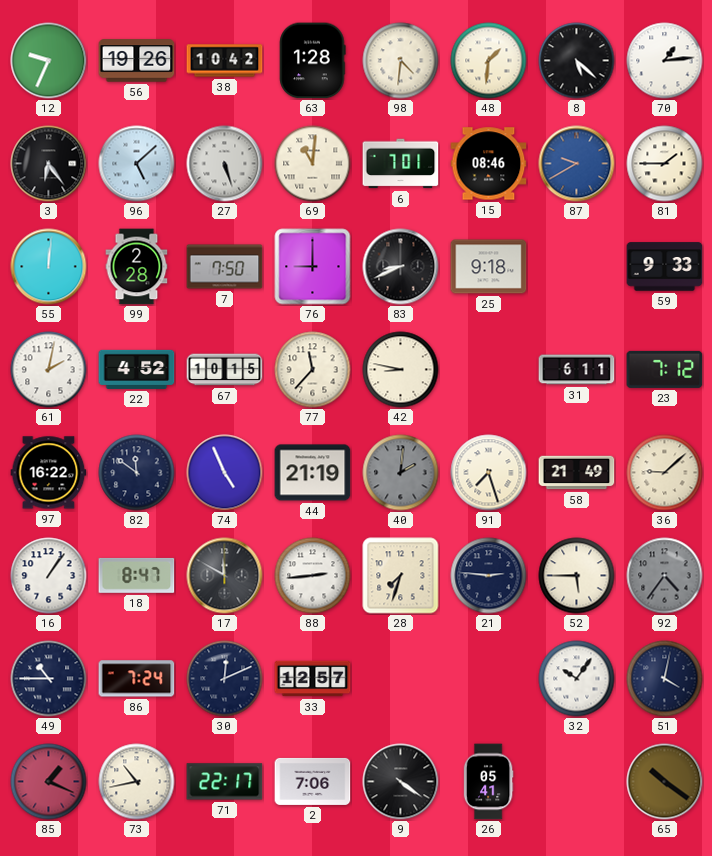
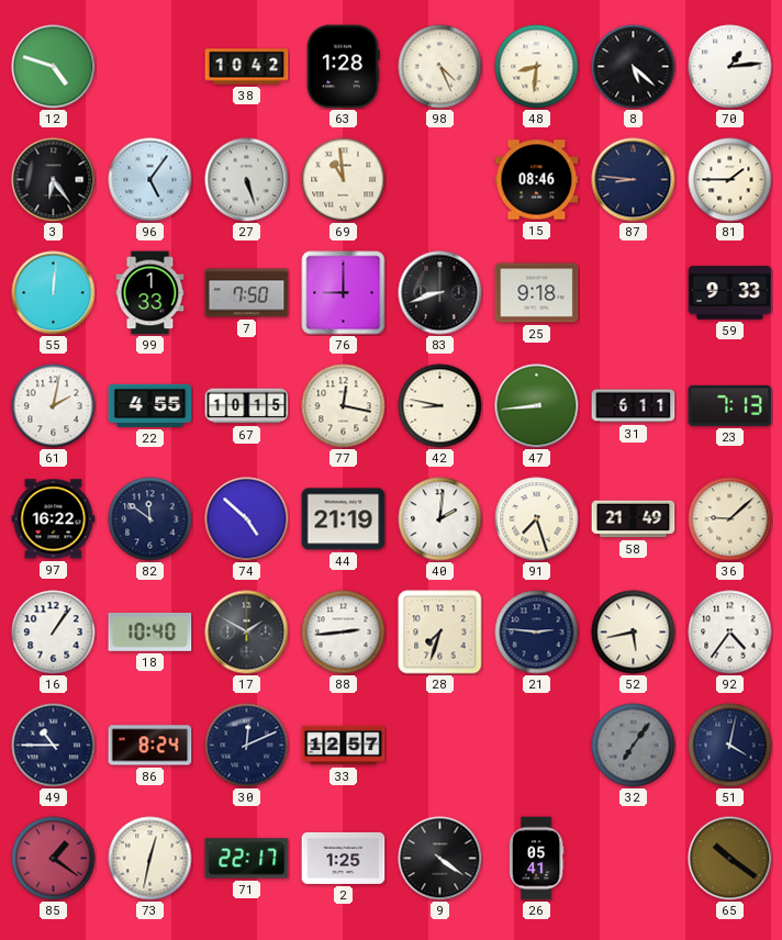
12: 9:34 -> 4:48 (54, 67)
56: 19:26 -> none (137, 61)
98: 4:31 -> 4:26 (440, 67)
48: 1:31 -> 8:31 (537, 67)
96: 5:08 -> 5:06 (150, 180)
69: 11:01 -> 10:59 (344, 180)
6: 7:01 -> none (401, 164)
87: 9:40 -> 8:46 (634, 180)
87 dial: blue -> navy (634, 180)
99: 2:28 -> 1:33 (150, 293)
83: 8:41 -> 8:42 (440, 293)
22: 4:52 -> 4:55 (150, 405)
77: 11:37 -> 12:17 (344, 406)
47: none -> 8:44 (537, 406)
23: 7:12 -> 7:13 (730, 405)
74: 4:56 -> 4:52 (247, 519)
40 dial: grey -> white (440, 519)
18: 8:47 -> 10:40 (150, 631)
17: 11:50 -> 1:50 (247, 633)
52: 5:45 -> 5:43 (634, 633)
92 dial: grey -> white (730, 633)
86: 7:24 -> 8:24 (150, 746)
32: 10:06 -> 7:06 (634, 746)
32 dial: white -> grey (634, 746)
85: 1:19 -> 1:21 (54, 859)
73: 10:43 -> 12:32 (150, 859)
2: 7:06 -> 1:25 (344, 858)
